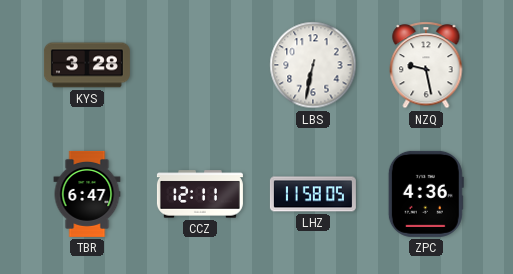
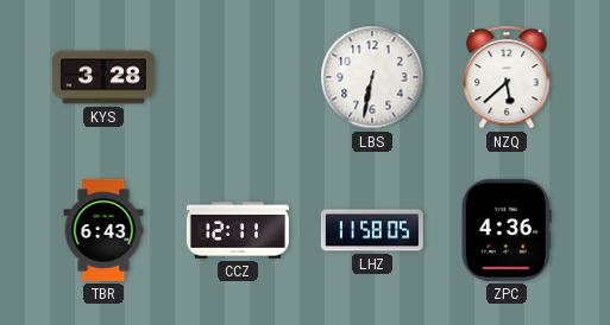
NZQ: 9:28 -> 5:38 (507, 77)
TBR: 6:47 -> 6:43 (103, 230)
